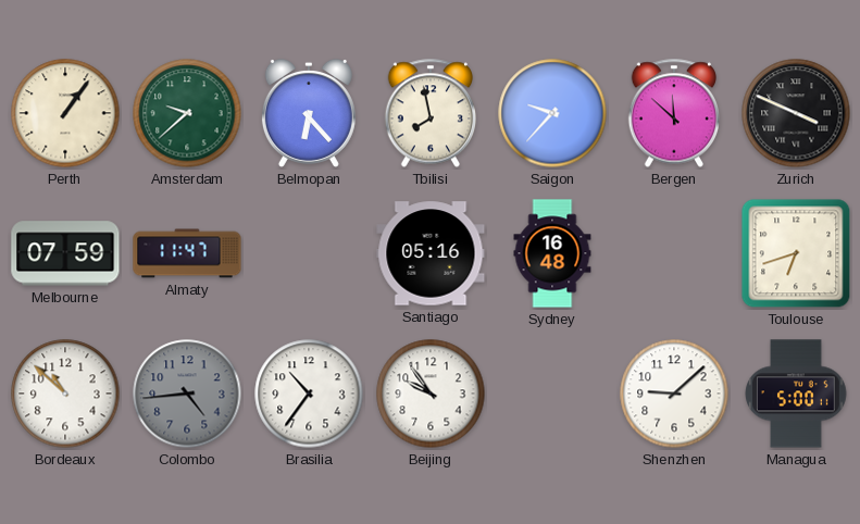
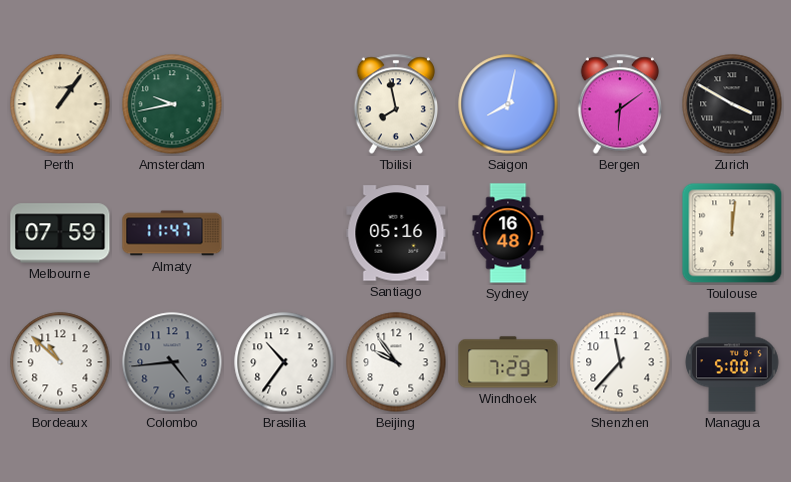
Amsterdam: 9:38 -> 9:43 (172, 104)
Belmopan: 6:23 -> none (309, 113)
Saigon: 9:37 -> 8:02 (508, 104)
Bergen: 11:52 -> 6:09 (619, 104)
Zurich: 3:49 -> 3:50 (732, 104)
Toulouse: 6:42 -> 12:01 (732, 233)
Windhoek: none -> 7:29 (508, 362)
Shenzhen: 9:08 -> 11:37 (620, 362)
